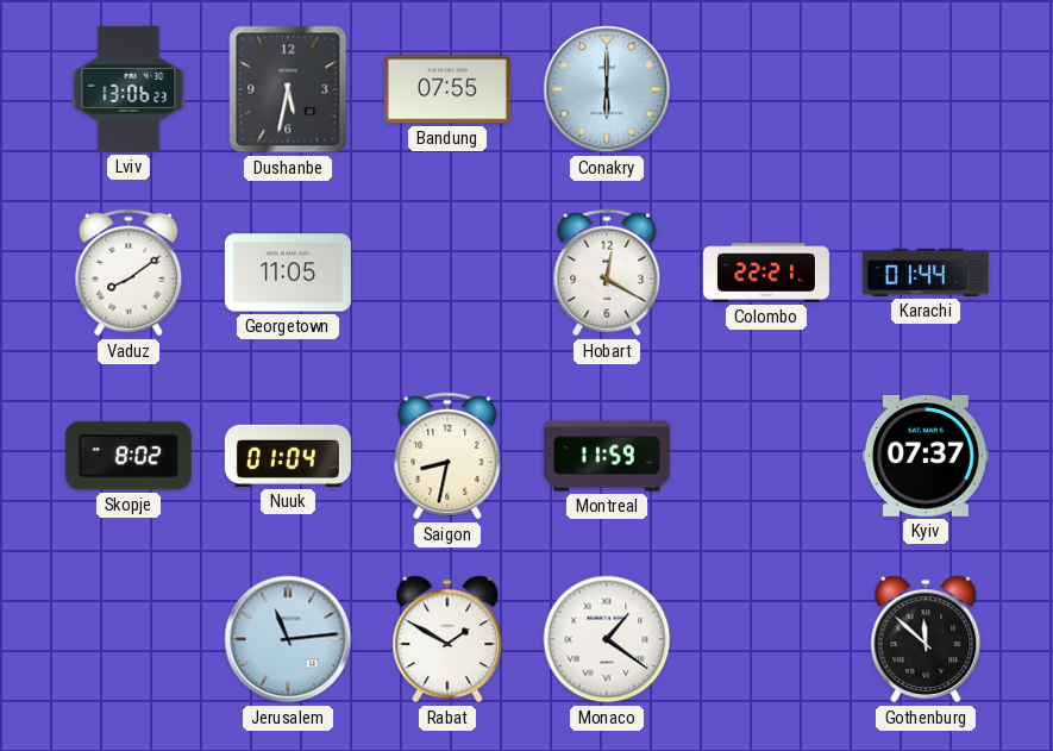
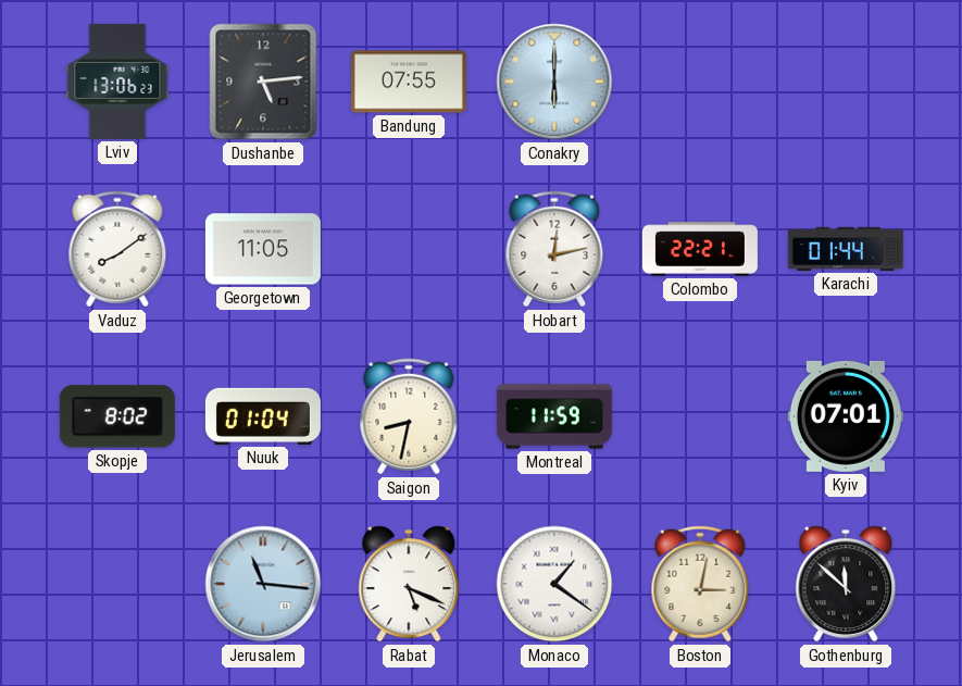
Dushanbe: 5:32 -> 5:14 (263, 82)
Hobart: 12:20 -> 12:13 (554, 249)
Kyiv: 07:37 -> 07:01 (846, 416)
Jerusalem: 11:14 -> 11:16 (263, 584)
Rabat: 1:50 -> 5:19 (409, 584)
Boston: none -> 3:02 (700, 584)
